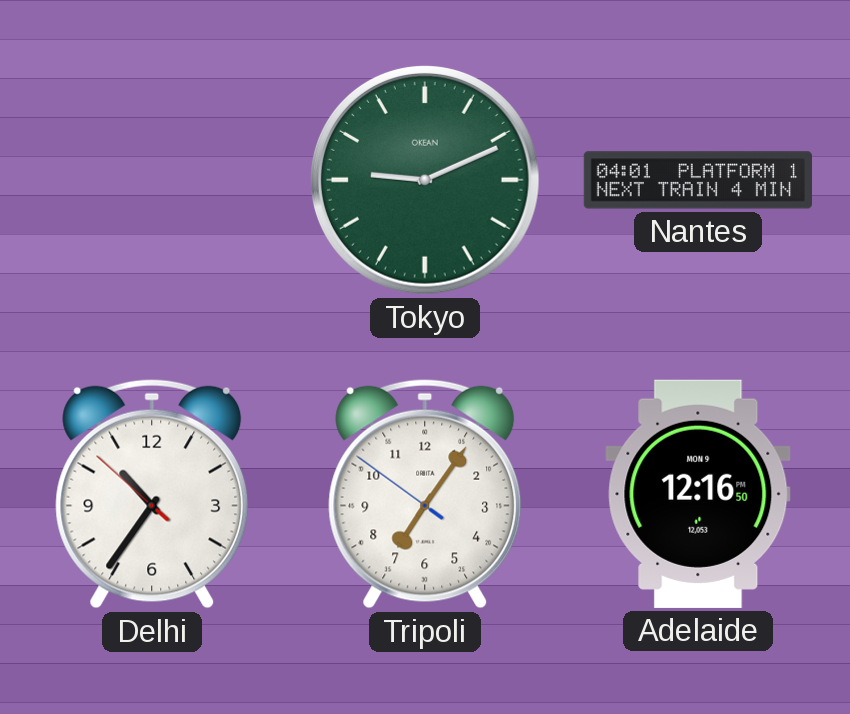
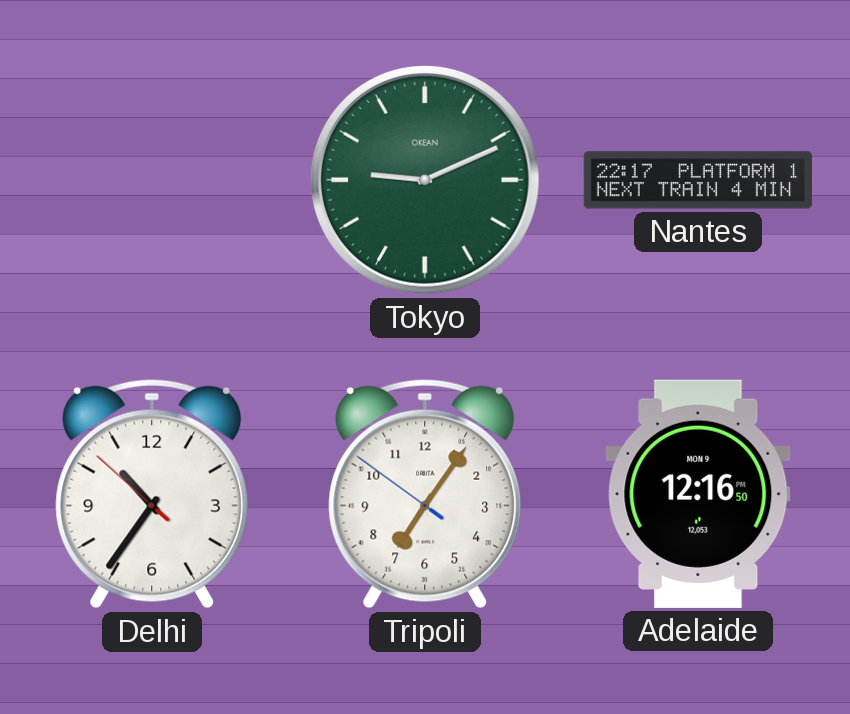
Nantes: 04:01 -> 22:17 (698, 180)
